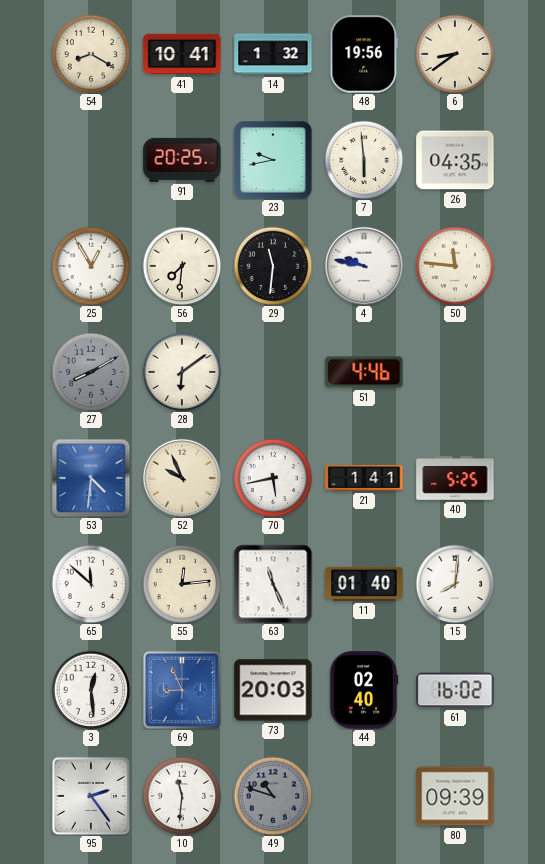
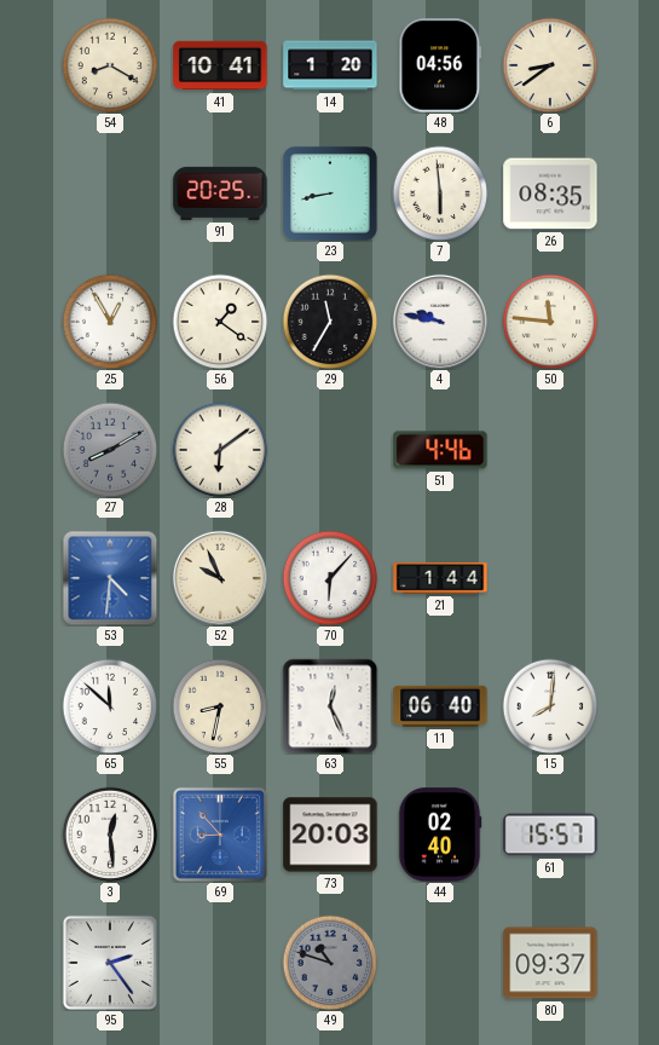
14: 1:32 -> 1:20 (330, 65)
48: 19:56 -> 04:56 (440, 65)
23: 9:43 -> 8:43 (331, 195)
26: 04:35 -> 08:35 (550, 194)
56: 7:31 -> 1:21 (220, 322)
29: 11:31 -> 11:35 (330, 322)
70: 5:43 -> 6:07 (330, 578)
21: 1:41 -> 1:44 (440, 578)
40: 5:25 -> none (455, 478)
55: 12:14 -> 8:32 (220, 706)
63: 11:26 -> 12:26 (330, 706)
11: 01:40 -> 06:40 (440, 706)
69: 8:56 -> 8:53 (220, 835)
61: 16:02 -> 15:57 (550, 835)
10: 11:31 -> none (182, 796)
80: 09:39 -> 09:37 (550, 963)
